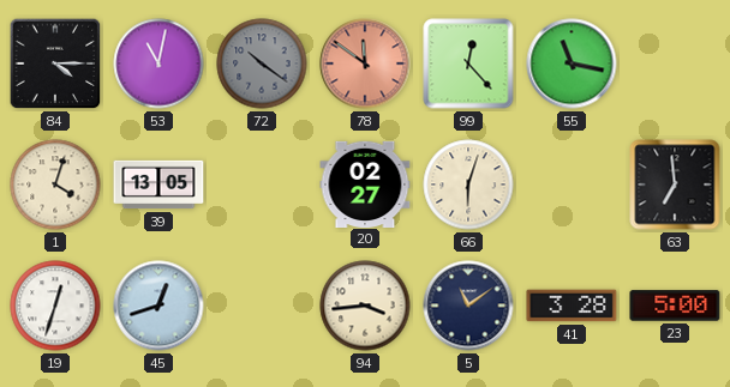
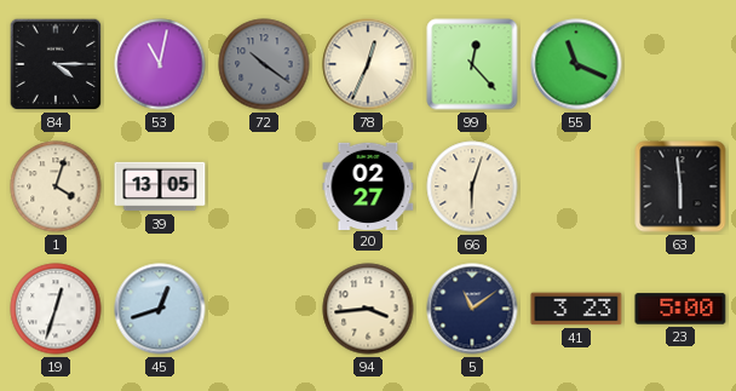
78: 11:51 -> 12:34 (368, 64)
78 dial: salmon -> cream (368, 64)
55: 11:17 -> 11:19 (576, 64)
63: 6:59 -> 5:59 (680, 186)
41: 3:28 -> 3:23 (576, 309)
